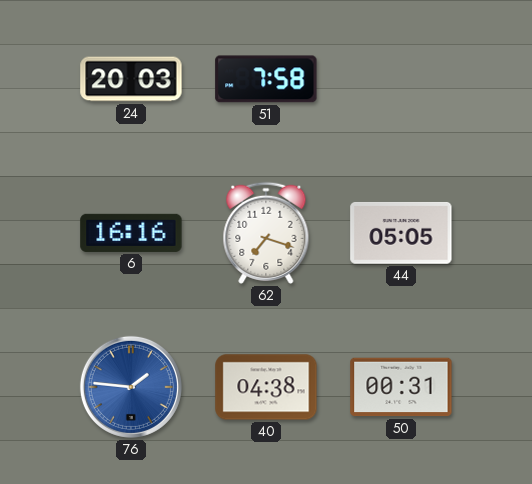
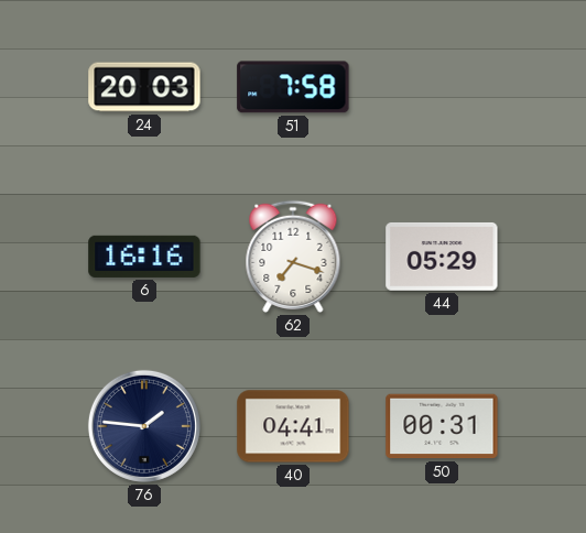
44: 05:05 -> 05:29 (442, 257)
76 dial: blue -> navy (144, 426)
40: 04:38 -> 04:41 (293, 426)
